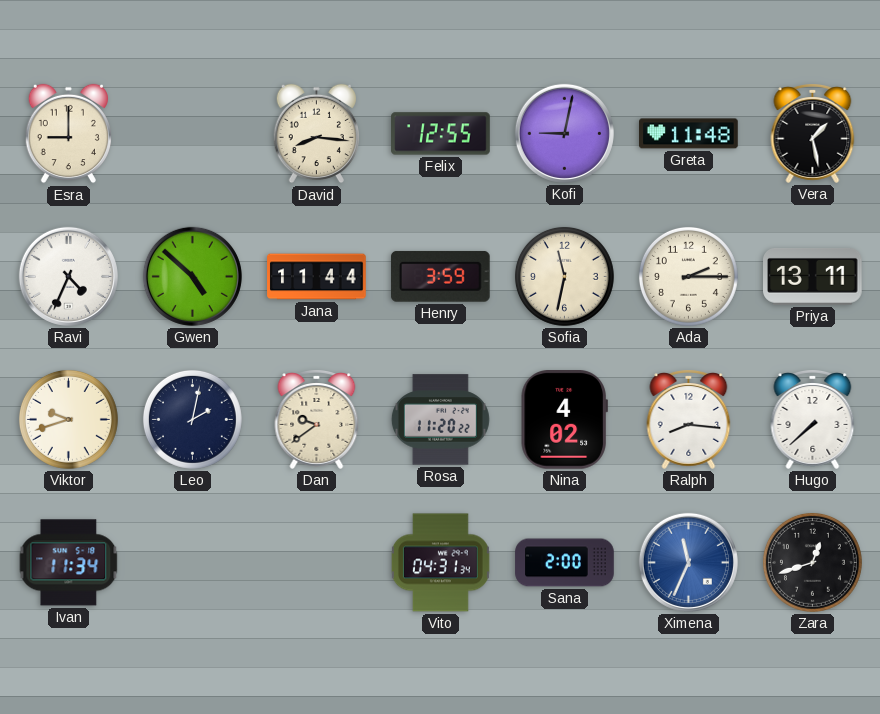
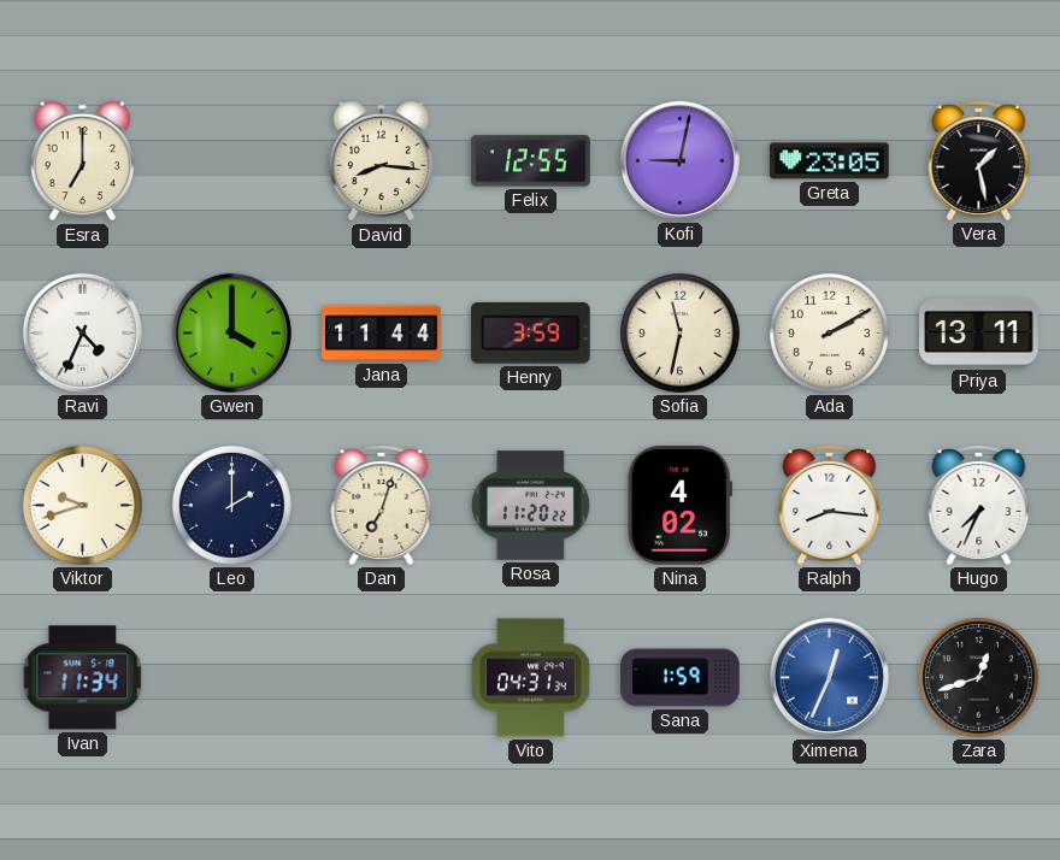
Esra: 9:00 -> 7:00 (82, 161)
Greta: 11:48 -> 23:05 (830, 161)
Gwen: 4:52 -> 4:00 (231, 332)
Ada: 2:15 -> 2:10 (829, 332)
Leo: 2:02 -> 2:00 (231, 505)
Dan: 9:39 -> 7:03 (382, 506)
Hugo: 7:38 -> 7:34 (979, 506)
Sana: 2:00 -> 1:59 (681, 678)
Ximena: 11:34 -> 12:34 (829, 677)
